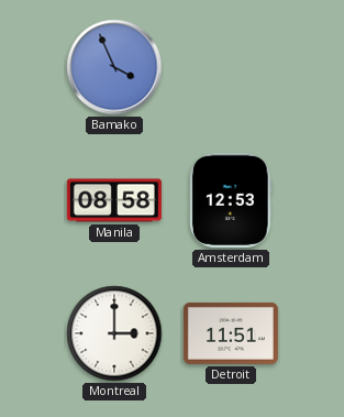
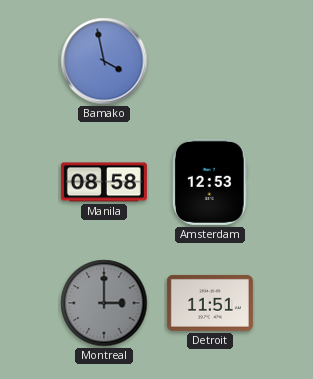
Bamako: 3:56 -> 3:58 (104, 61)
Montreal dial: white -> grey (104, 303)
